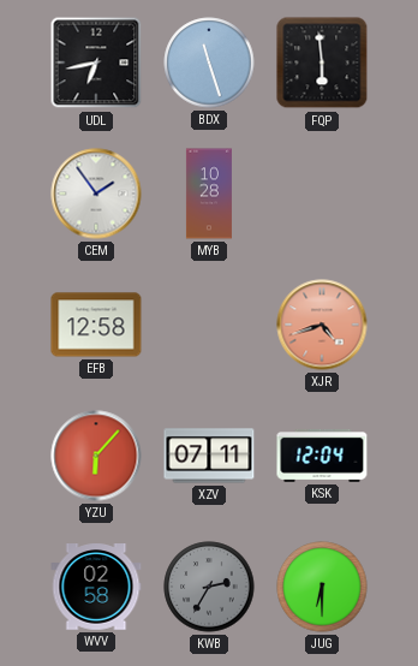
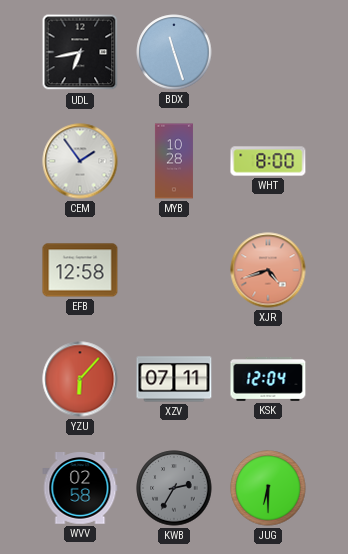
FQP: 5:59 -> none (322, 63)
WHT: none -> 8:00 (268, 161)
